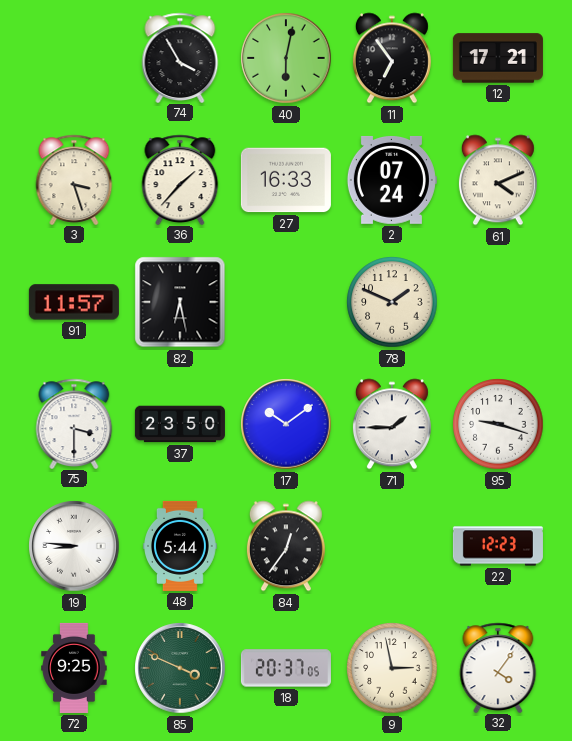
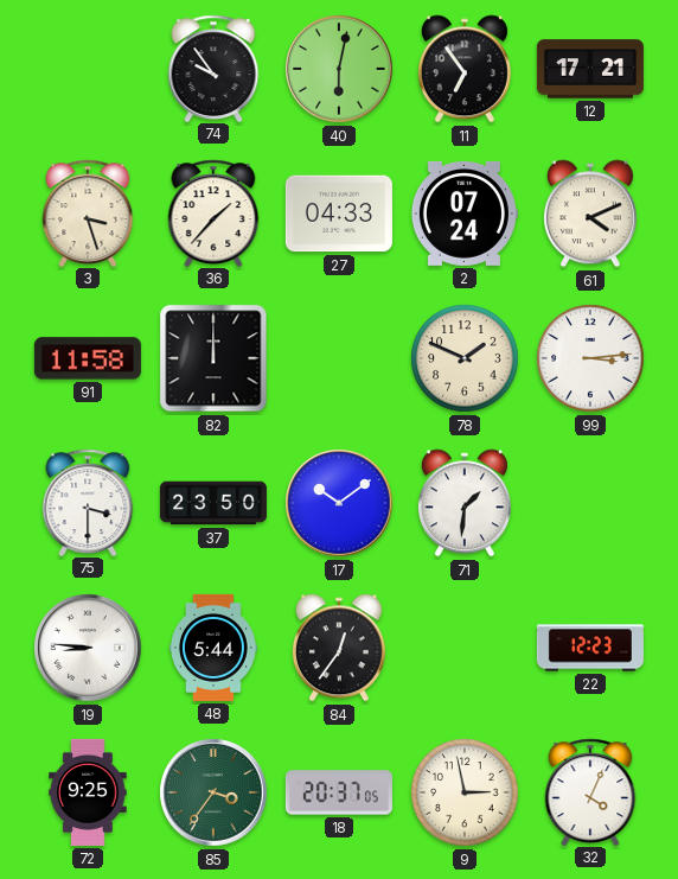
74: 3:55 -> 9:54 (213, 68)
27: 16:33 -> 04:33 (339, 214)
91: 11:57 -> 11:58 (88, 358)
82: 6:28 -> 12:00 (213, 358)
99: none -> 3:14 (590, 358)
71: 1:45 -> 1:31 (465, 503)
95: 9:18 -> none (498, 424)
85: 3:49 -> 3:36 (213, 792)
32: 4:06 -> 4:04 (590, 791)
